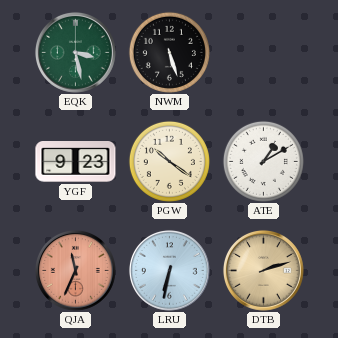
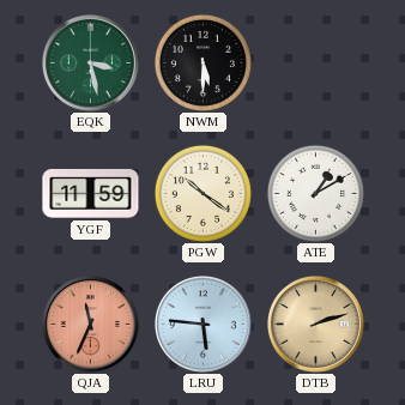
NWM: 5:27 -> 5:30 (202, 62)
YGF: 9:23 -> 11:59 (91, 194)
LRU: 6:32 -> 5:46 (202, 324)
